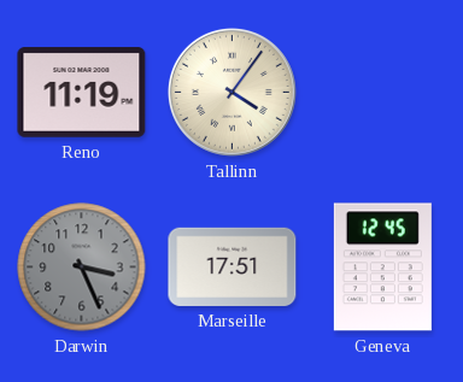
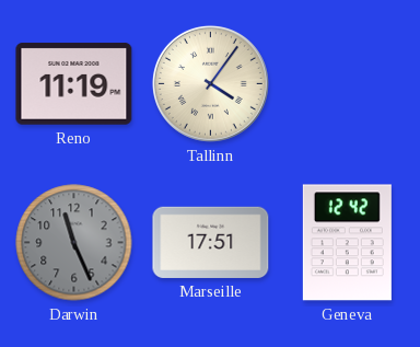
Darwin: 3:26 -> 11:26 (74, 243)
Geneva: 12:45 -> 12:42 (347, 243)
